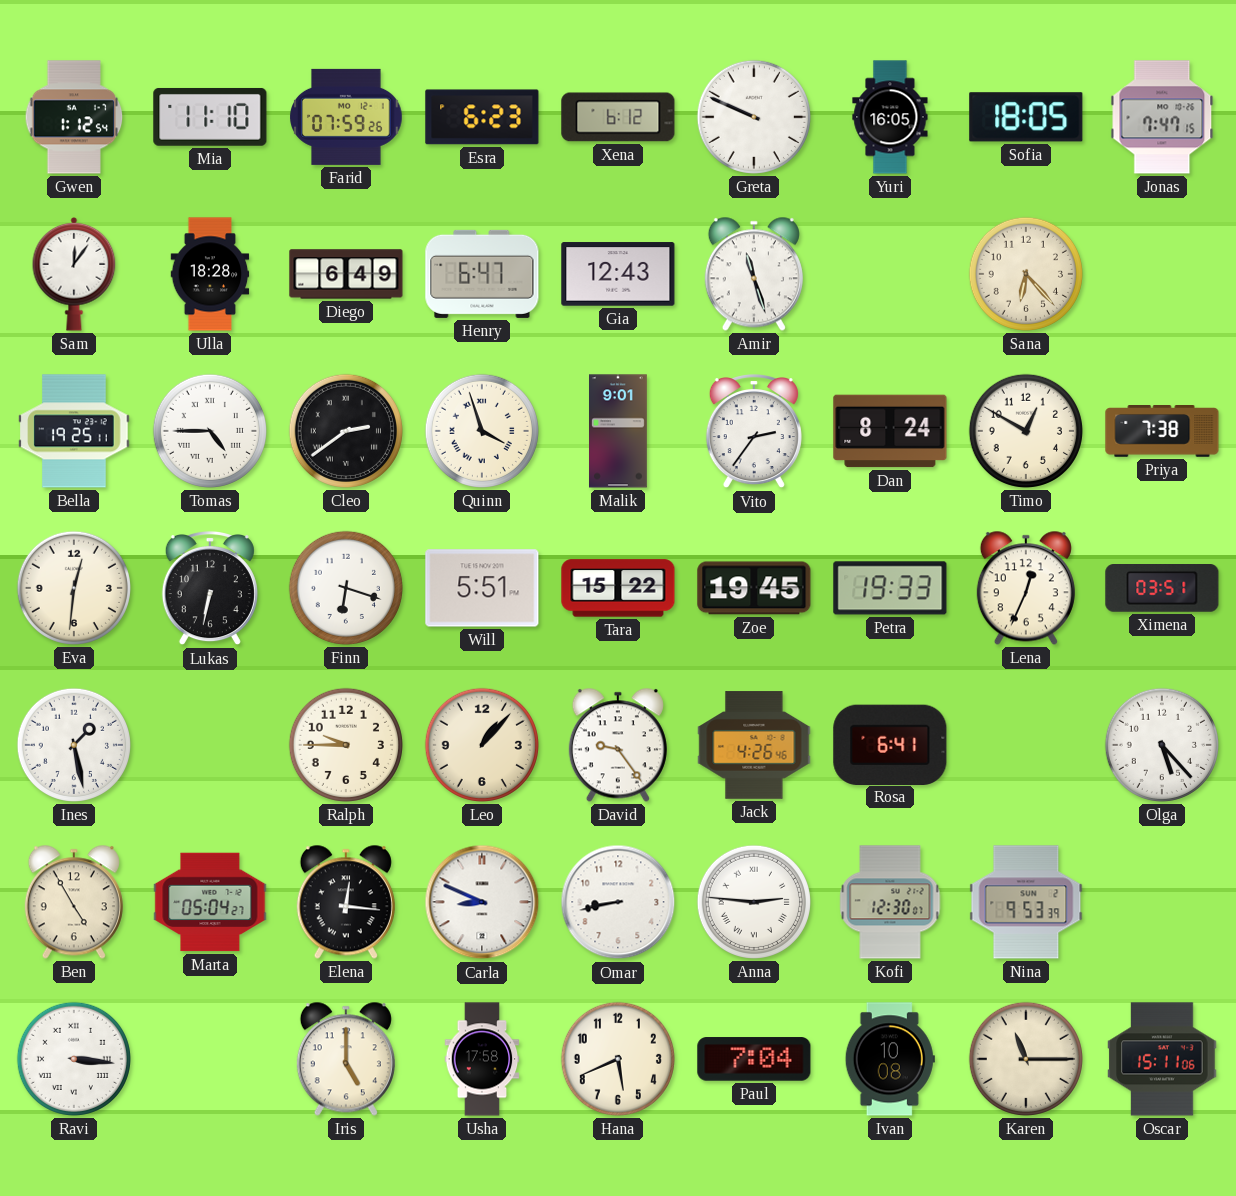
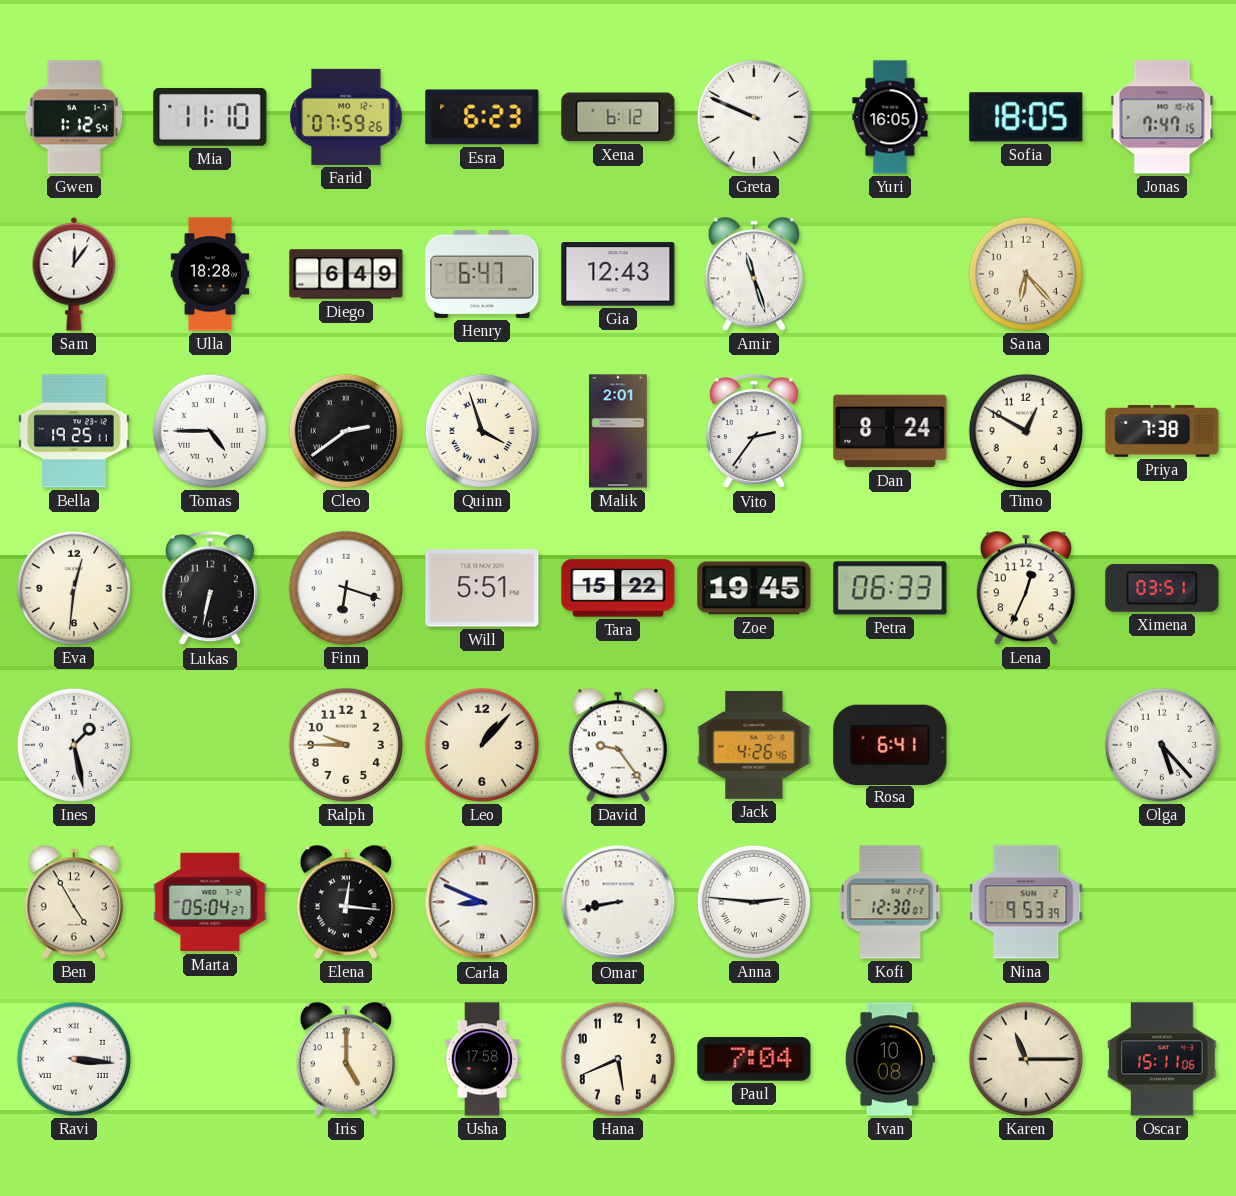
Malik: 9:01 -> 2:01 (619, 431)
Petra: 19:33 -> 06:33 (890, 588)
